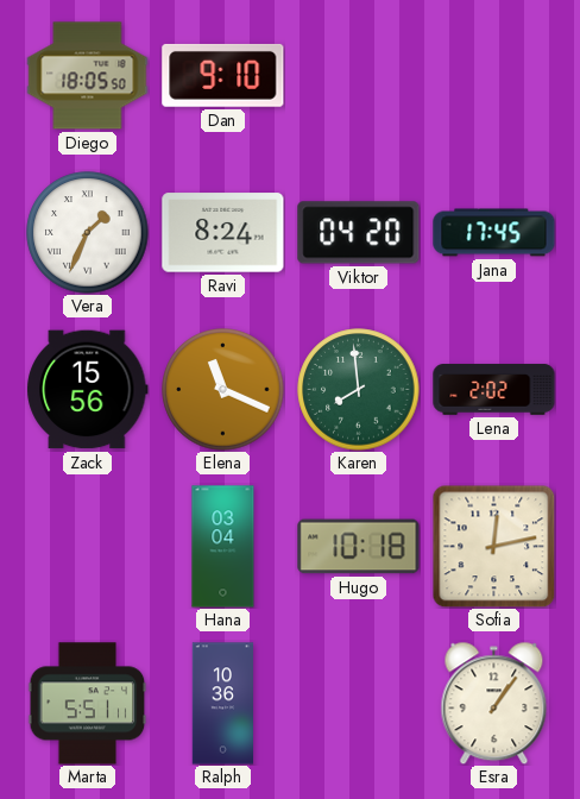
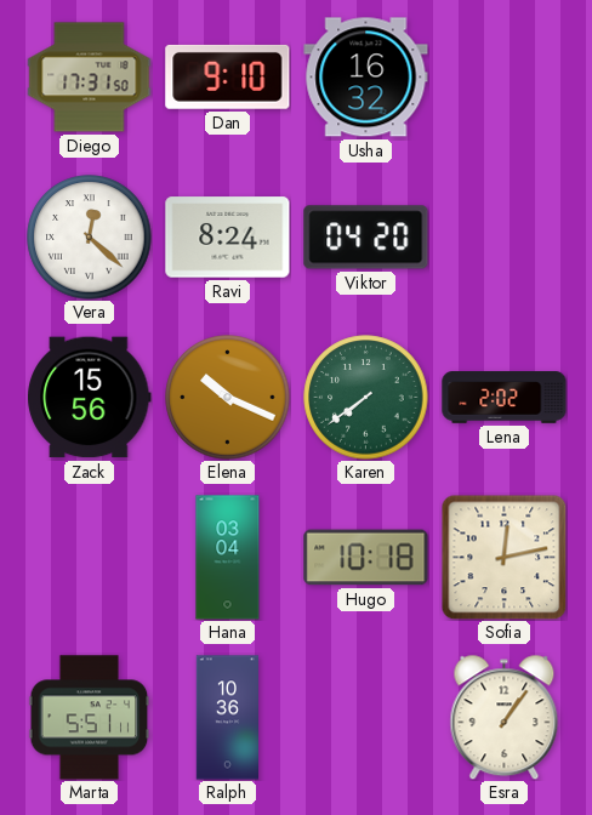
Diego: 18:05 -> 17:31 (90, 78)
Usha: none -> 16:32 (366, 78)
Vera: 1:34 -> 12:22 (90, 238)
Jana: 17:45 -> none (494, 233)
Elena: 11:19 -> 10:19 (228, 398)
Karen: 7:59 -> 7:39 (366, 398)
